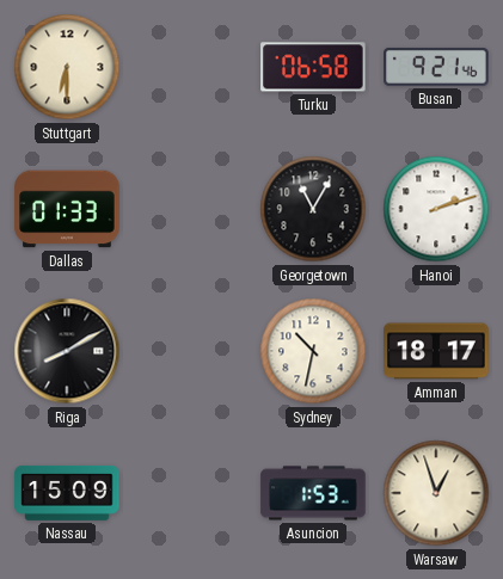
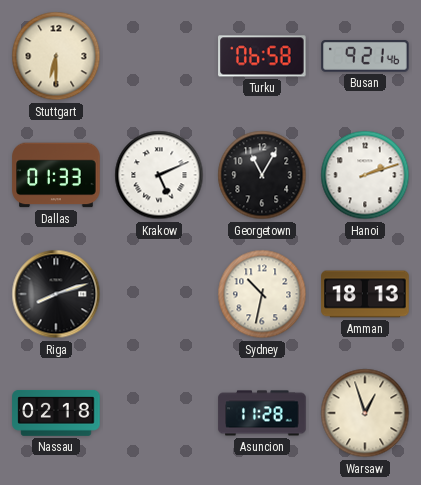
Krakow: none -> 5:11 (159, 175)
Riga: 8:10 -> 8:12 (56, 294)
Amman: 18:17 -> 18:13 (365, 294)
Nassau: 15:09 -> 02:18 (56, 413)
Asuncion: 1:53 -> 11:28 (262, 413)
